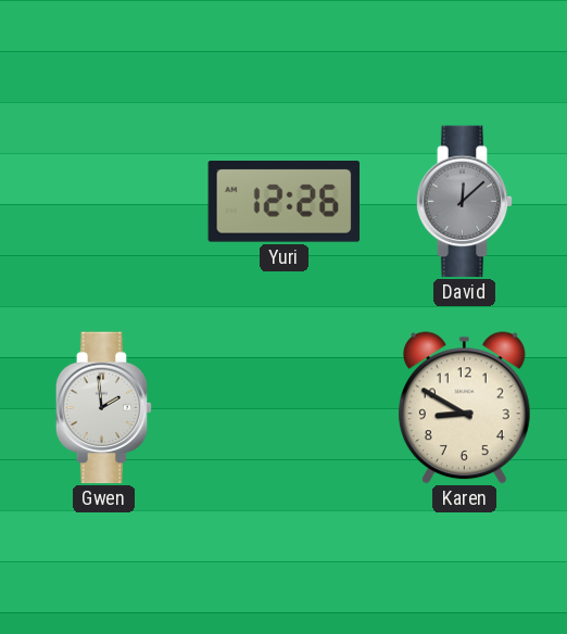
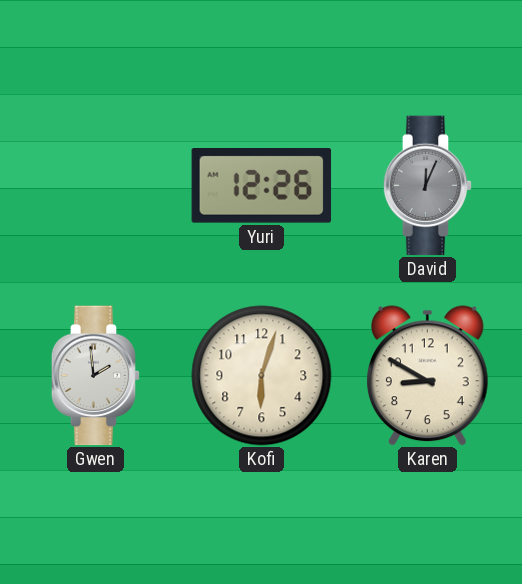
David: 12:08 -> 12:04 (428, 186)
Kofi: none -> 6:03 (262, 376)
